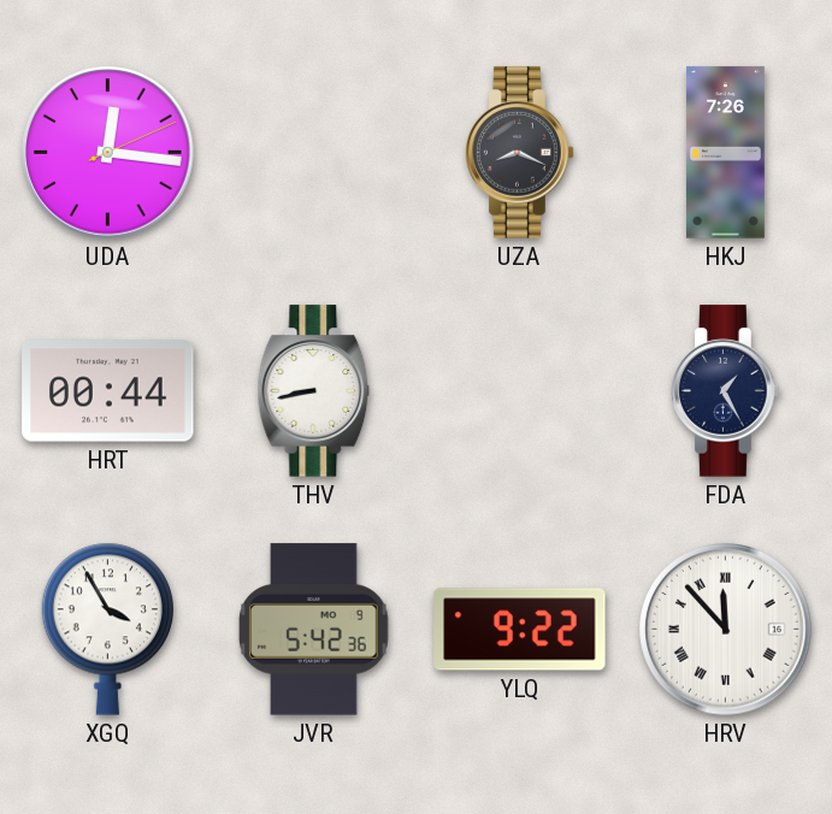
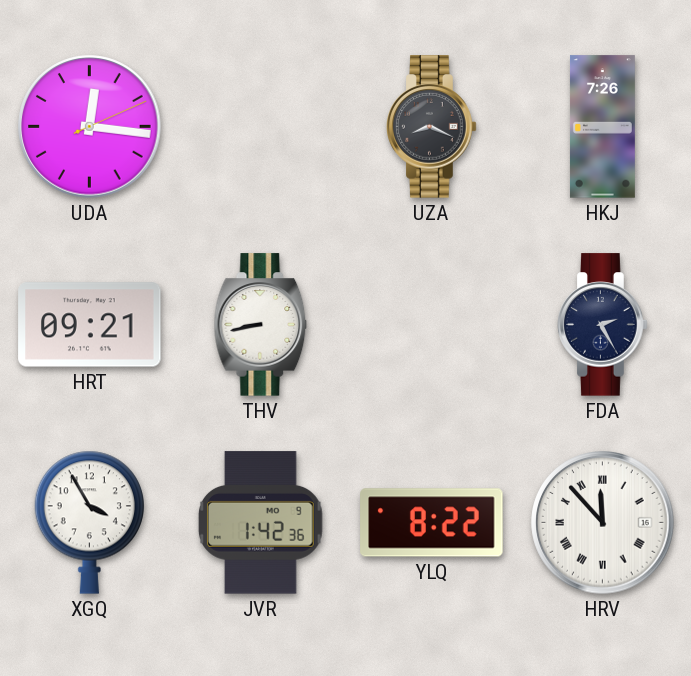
HRT: 00:44 -> 09:21 (90, 325)
FDA: 1:25 -> 2:25 (603, 325)
JVR: 5:42 -> 1:42 (261, 523)
YLQ: 9:22 -> 8:22 (432, 523)
